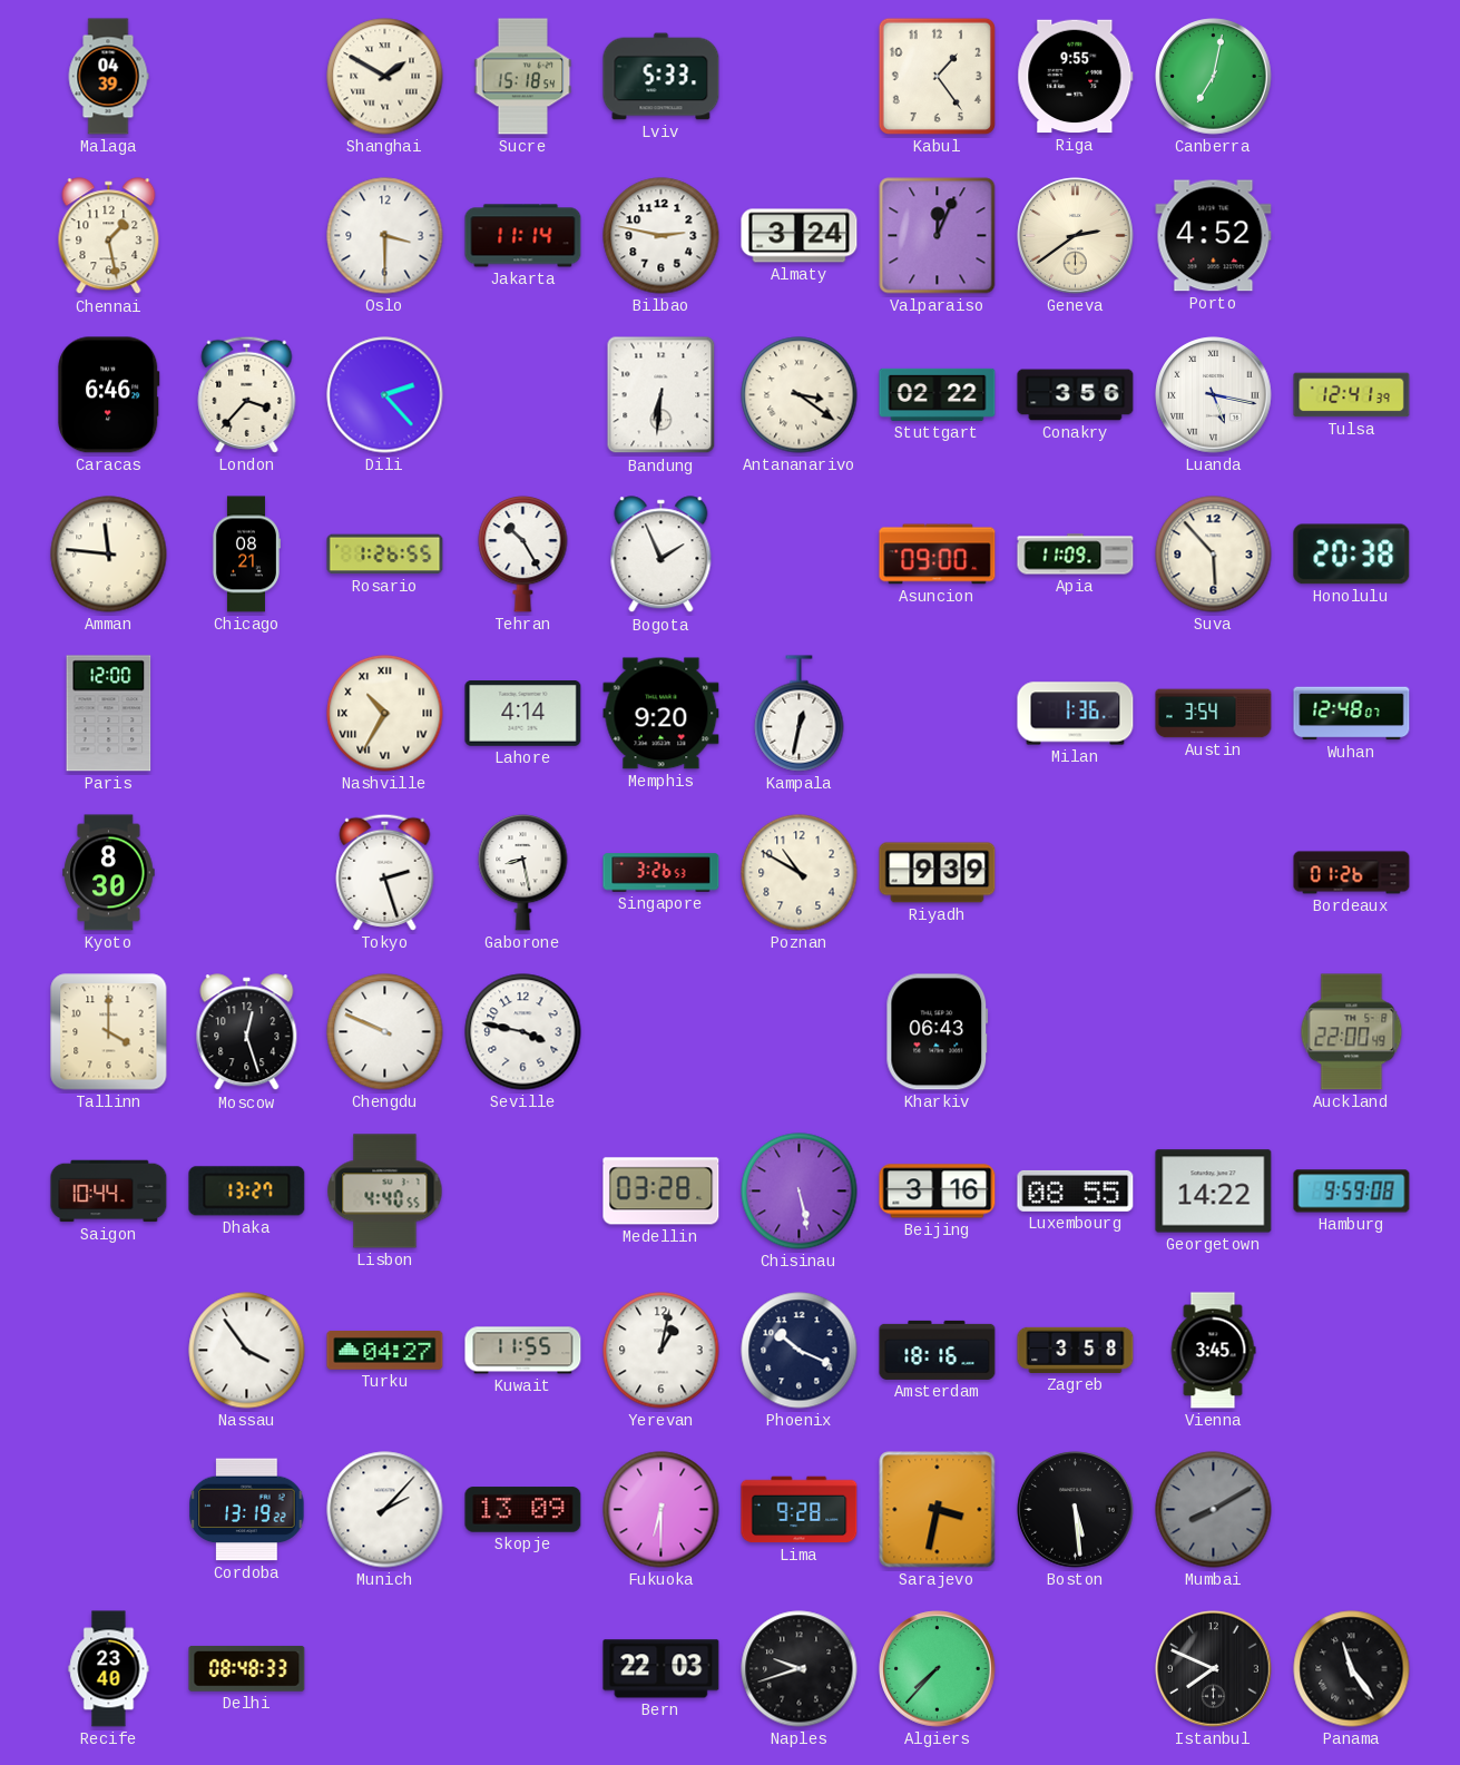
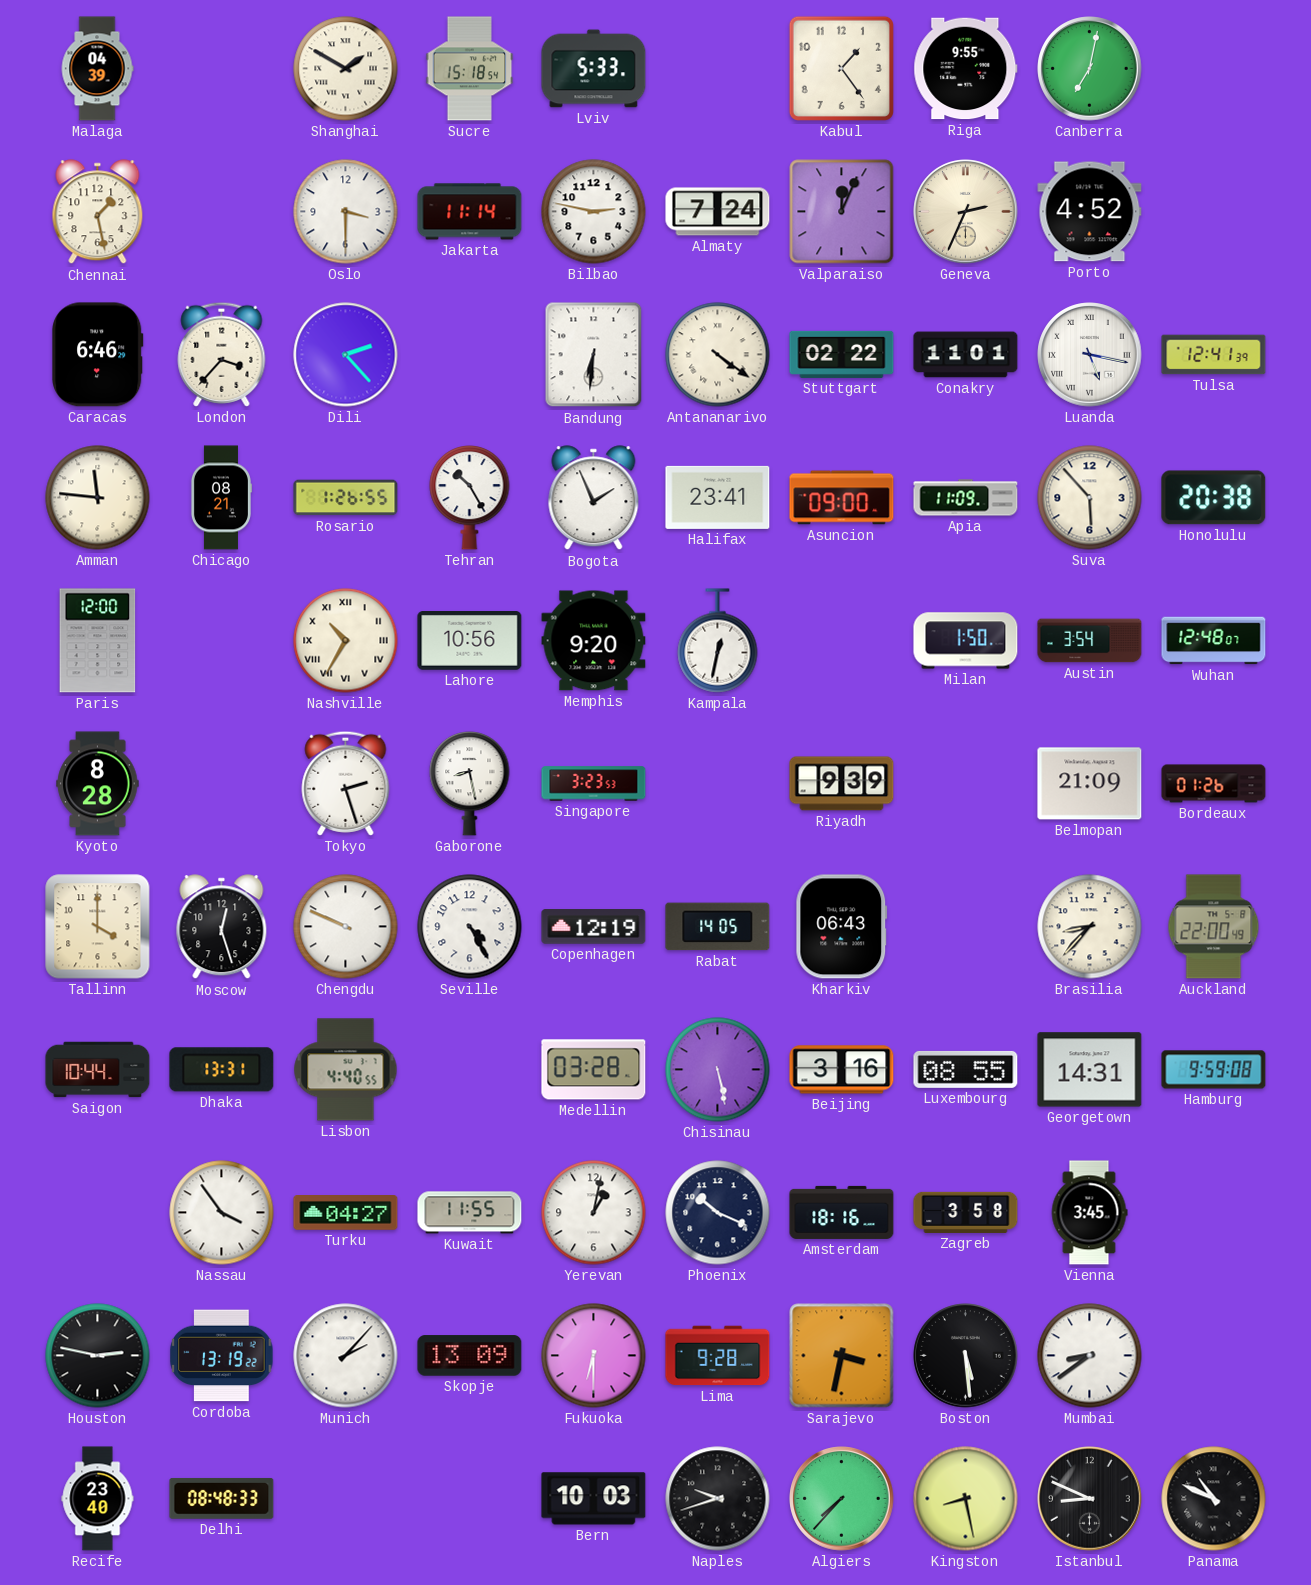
Almaty: 3:24 -> 7:24 (718, 212)
Geneva: 2:39 -> 2:34 (966, 212)
Antananarivo: 3:21 -> 4:21 (718, 355)
Conakry: 3:56 -> 11:01 (966, 355)
Halifax: none -> 23:41 (718, 497)
Lahore: 4:14 -> 10:56 (470, 641)
Milan: 1:36 -> 1:50 (966, 641)
Kyoto: 8:30 -> 8:28 (98, 784)
Singapore: 3:26 -> 3:23 (594, 784)
Poznan: 10:50 -> none (800, 873)
Belmopan: none -> 21:09 (1090, 784)
Seville: 3:47 -> 4:25 (470, 927)
Copenhagen: none -> 12:19 (594, 927)
Rabat: none -> 14:05 (718, 927)
Brasilia: none -> 8:37 (1090, 927)
Dhaka: 13:27 -> 13:31 (222, 1070)
Georgetown: 14:22 -> 14:31 (1090, 1070)
Houston: none -> 2:47 (98, 1356)
Mumbai: 8:10 -> 8:39 (1090, 1356)
Mumbai dial: grey -> white (1090, 1356)
Bern: 22:03 -> 10:03 (594, 1499)
Kingston: none -> 8:28 (966, 1499)
Istanbul: 7:49 -> 8:49 (1090, 1499)
Panama: 11:24 -> 10:49 (1214, 1499)
